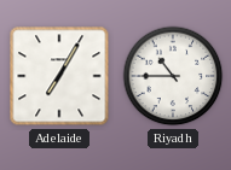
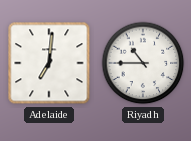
Adelaide: 7:05 -> 7:01 (49, 63)
